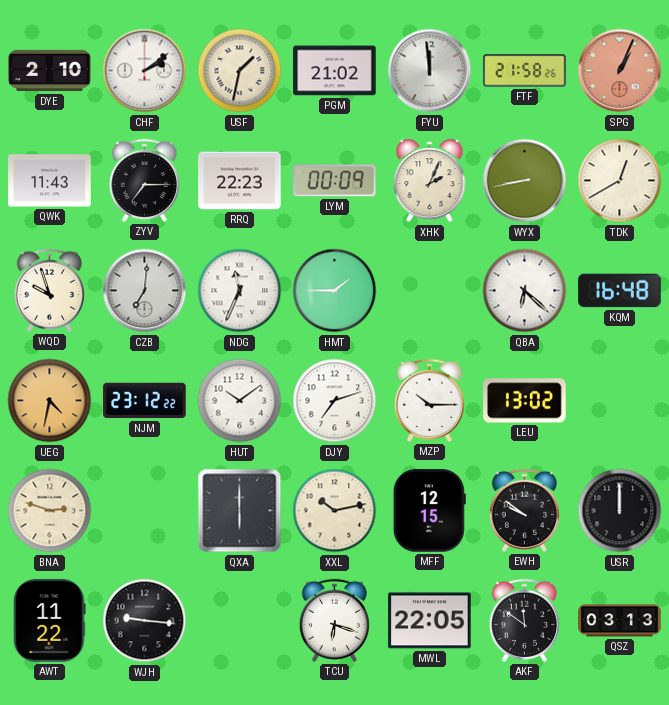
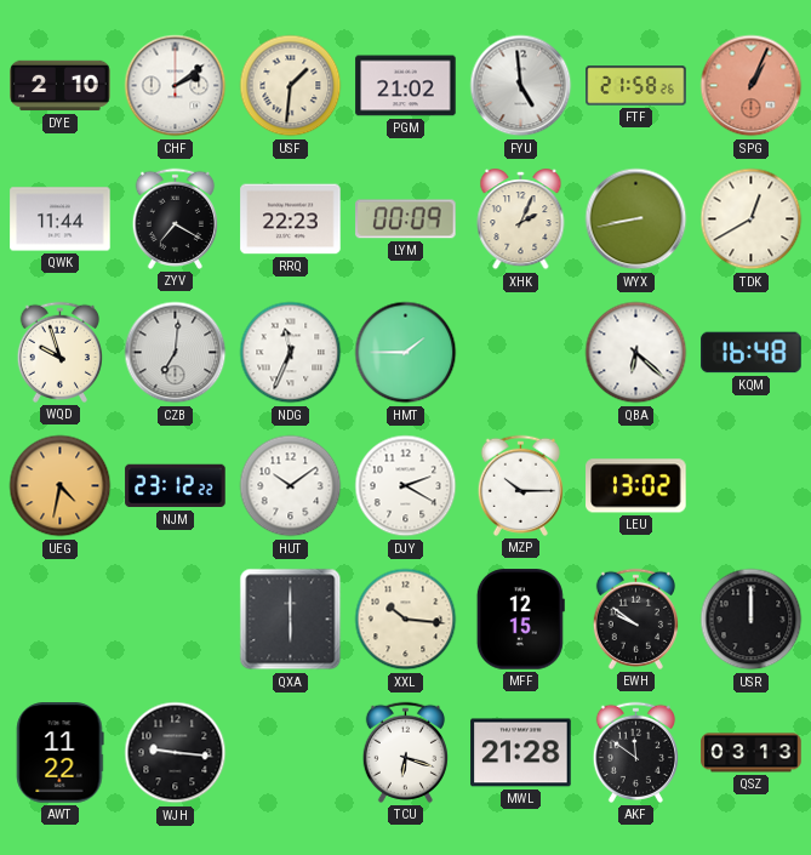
USF: 1:32 -> 1:31 (291, 86)
FYU: 11:59 -> 4:59 (521, 86)
QWK: 11:43 -> 11:44 (61, 220)
ZYV: 7:15 -> 7:20 (175, 218)
DJY: 7:12 -> 2:20 (406, 486)
BNA: 2:48 -> none (50, 511)
XXL: 10:13 -> 10:16 (406, 620)
MWL: 22:05 -> 21:28 (521, 753)
